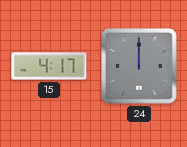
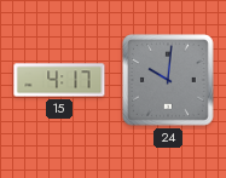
24: 12:00 -> 10:01 (168, 80)
